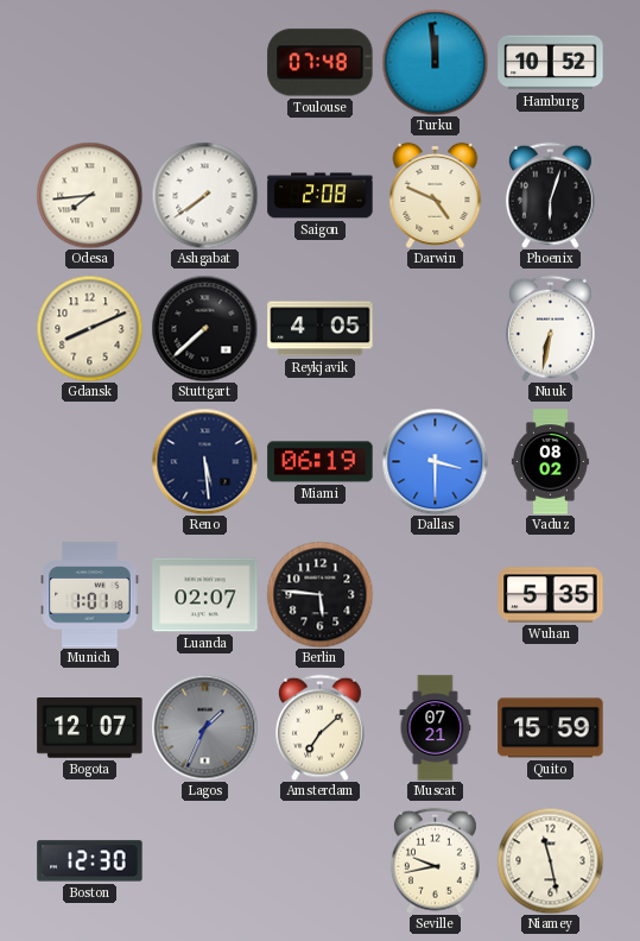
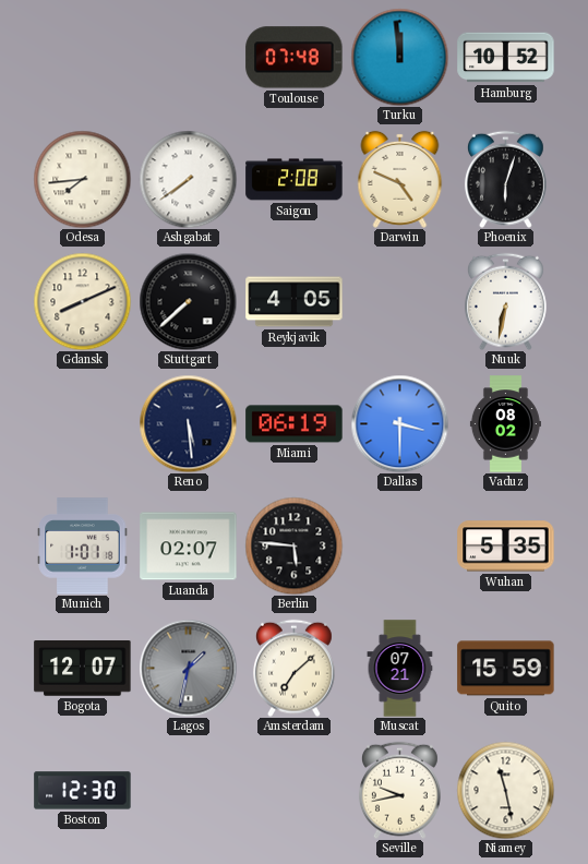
Lagos: 1:34 -> 1:32 (188, 668)
